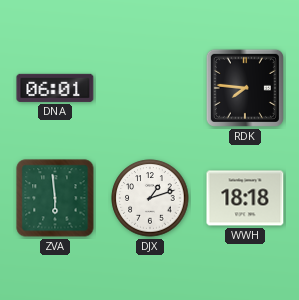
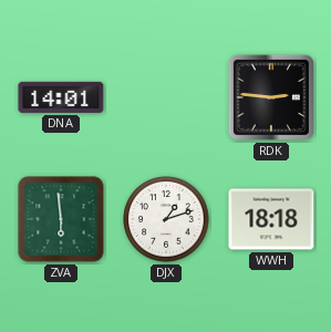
DNA: 06:01 -> 14:01 (61, 97)
RDK: 7:46 -> 2:46 (271, 97)
